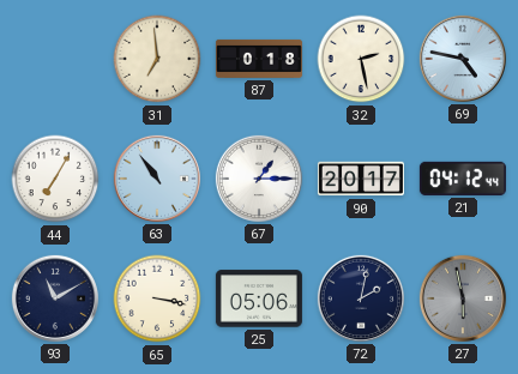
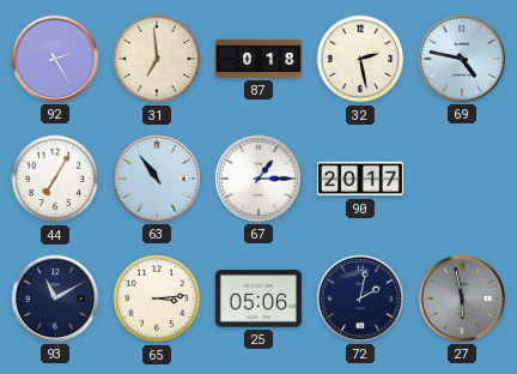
92: none -> 2:25 (55, 59)
21: 04:12 -> none (463, 179)
65: 3:17 -> 3:14 (157, 298)
